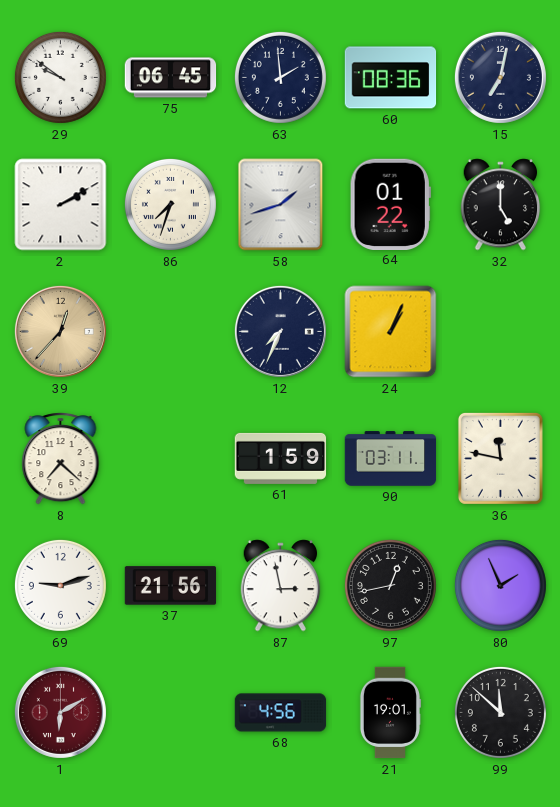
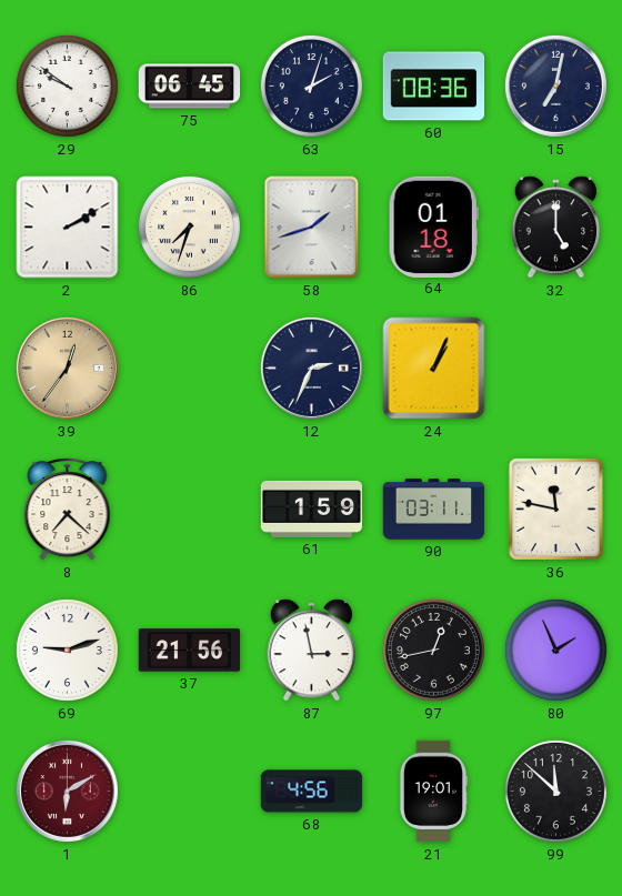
63: 1:59 -> 2:03 (311, 85)
64: 01:22 -> 01:18 (433, 226)
39: 12:37 -> 12:36 (67, 368)
12: 7:34 -> 2:34 (311, 368)
